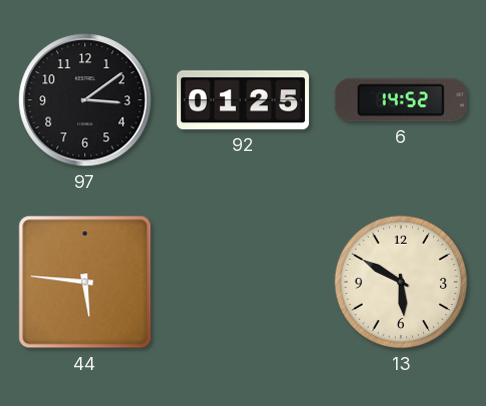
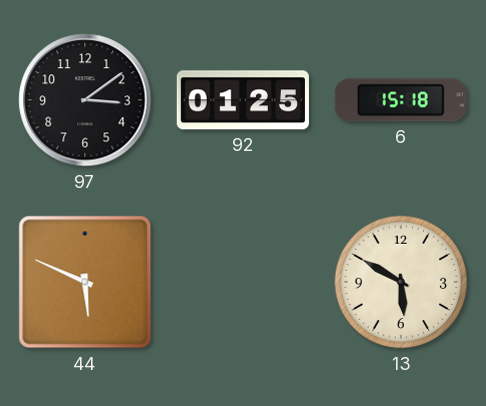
6: 14:52 -> 15:18 (401, 100)
44: 5:46 -> 5:49 (85, 282)
